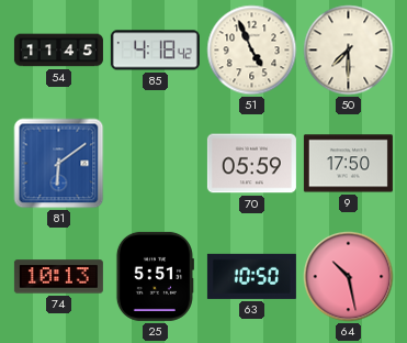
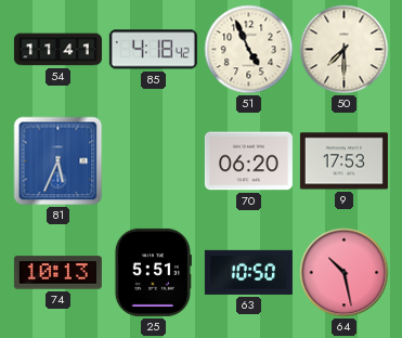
54: 11:45 -> 11:41 (57, 50)
81: 6:09 -> 5:34 (59, 161)
70: 05:59 -> 06:20 (248, 161)
9: 17:50 -> 17:53 (343, 161)
